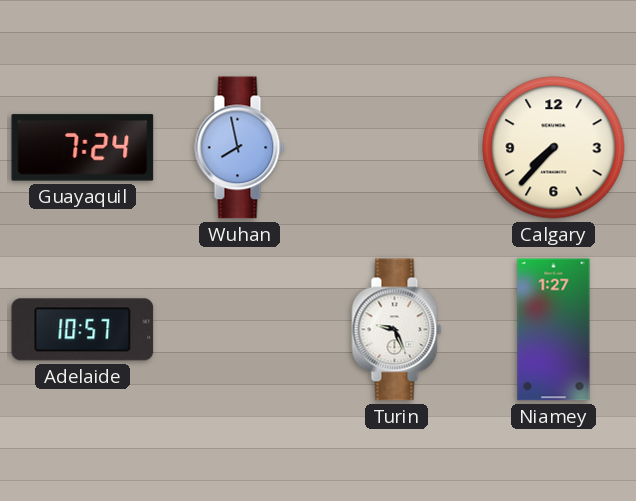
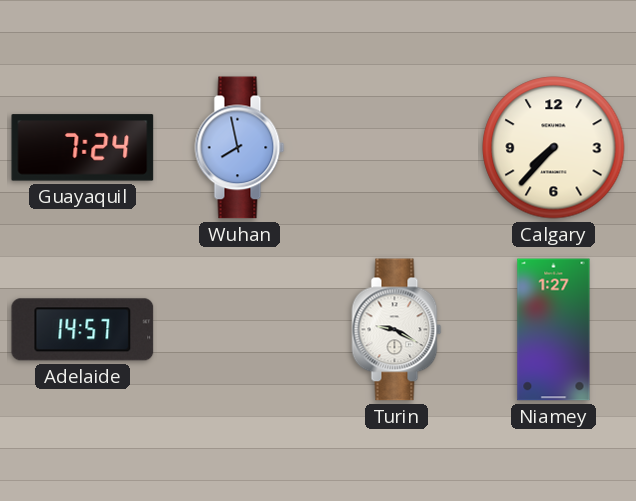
Adelaide: 10:57 -> 14:57 (83, 330)
Turin: 9:26 -> 9:20 (397, 330)
